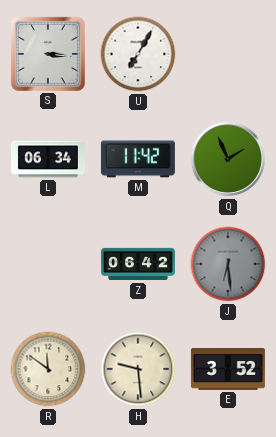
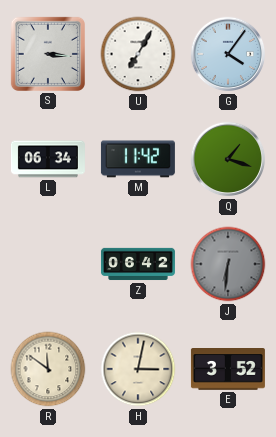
G: none -> 4:06 (228, 54)
Q: 1:56 -> 1:18 (228, 159)
J: 6:29 -> 6:31 (228, 264)
H: 9:29 -> 3:02 (138, 369)
